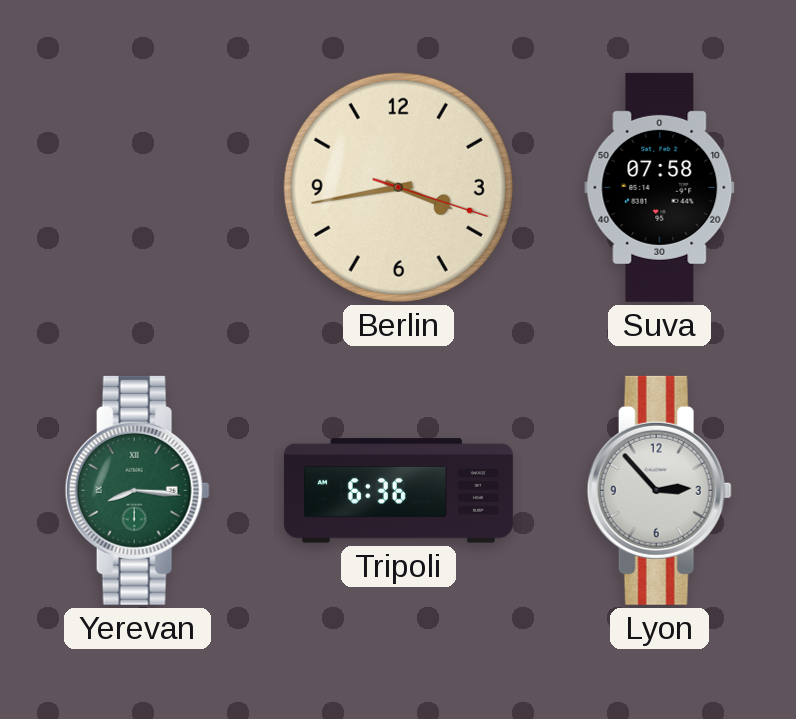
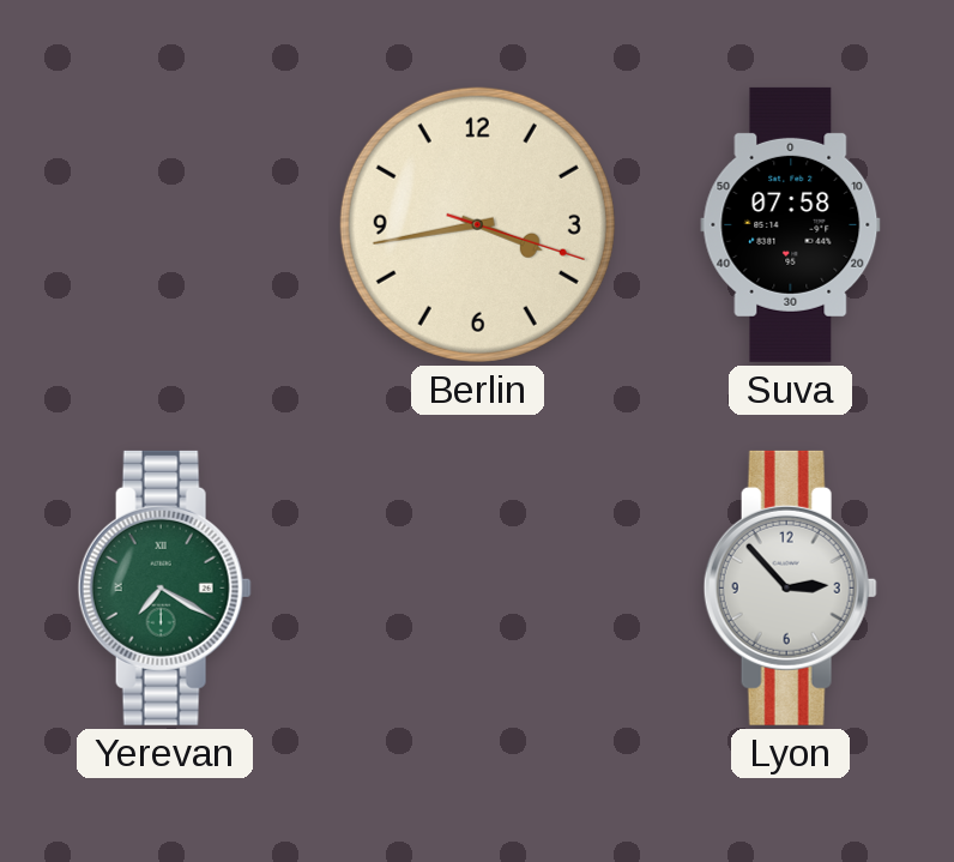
Yerevan: 8:16 -> 7:20 (164, 587)
Tripoli: 6:36 -> none (398, 491)
